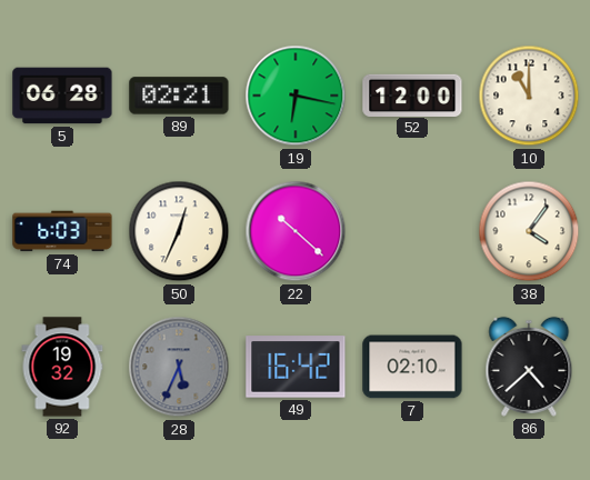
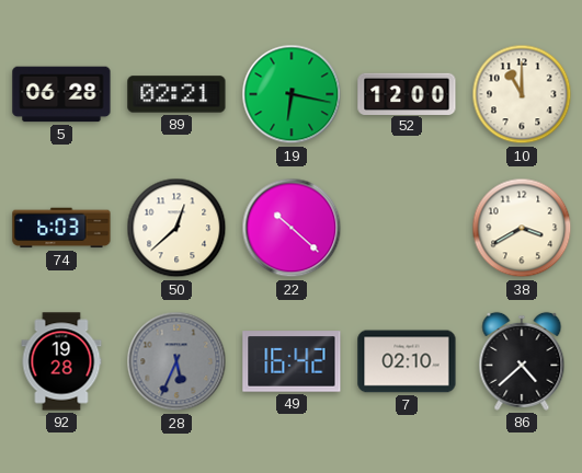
50: 12:34 -> 12:38 (176, 228)
38: 4:06 -> 3:40 (522, 228)
92: 19:32 -> 19:28 (61, 361)
